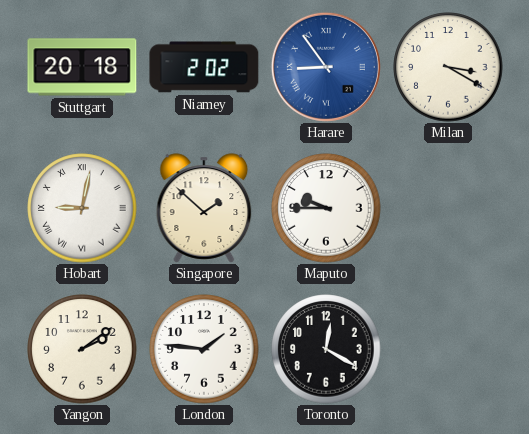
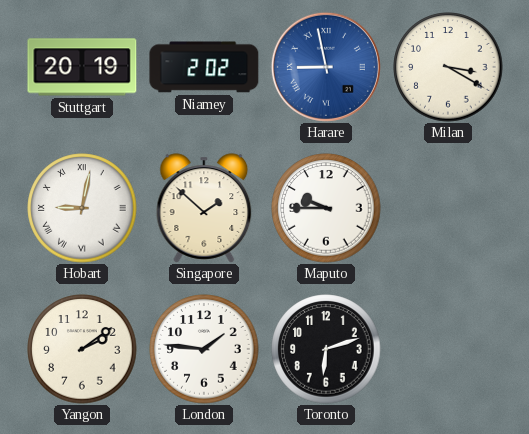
Stuttgart: 20:18 -> 20:19 (82, 67)
Harare: 8:54 -> 8:58 (326, 67)
Toronto: 12:20 -> 6:12 (326, 349)
